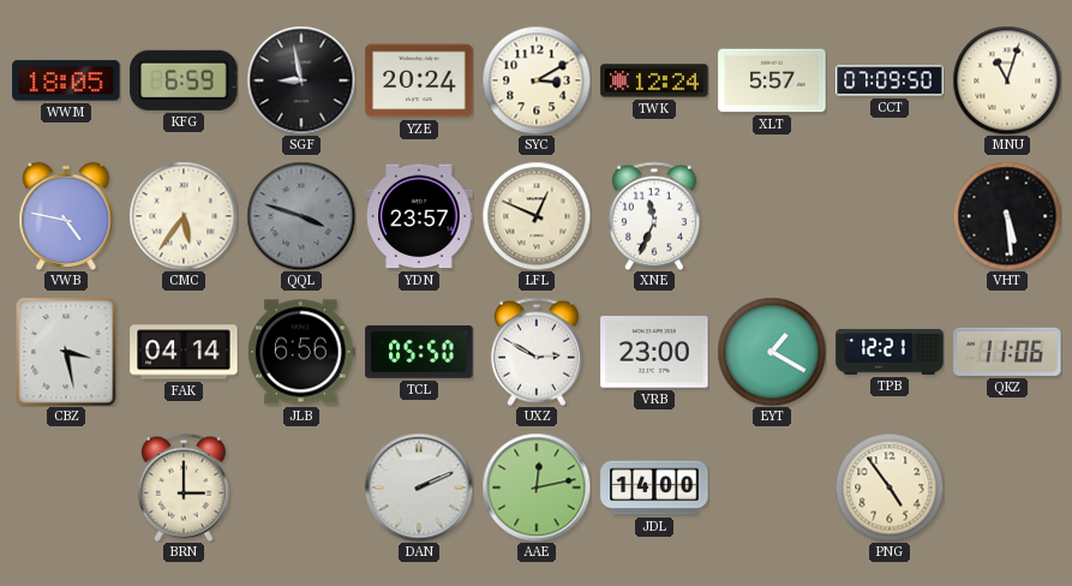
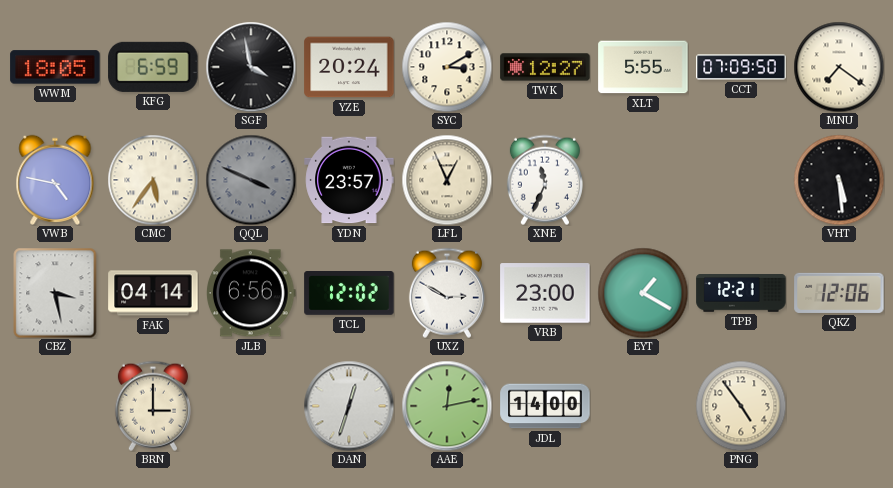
SGF: 8:58 -> 3:58 (251, 67)
TWK: 12:24 -> 12:27 (545, 67)
XLT: 5:57 -> 5:55 (643, 67)
MNU: 11:03 -> 7:21 (839, 67)
QQL: 3:48 -> 3:49 (251, 180)
LFL: 12:49 -> 12:56 (447, 180)
TCL: 05:50 -> 12:02 (349, 294)
QKZ: 11:06 -> 12:06 (839, 293)
DAN: 2:11 -> 12:33 (349, 406)
